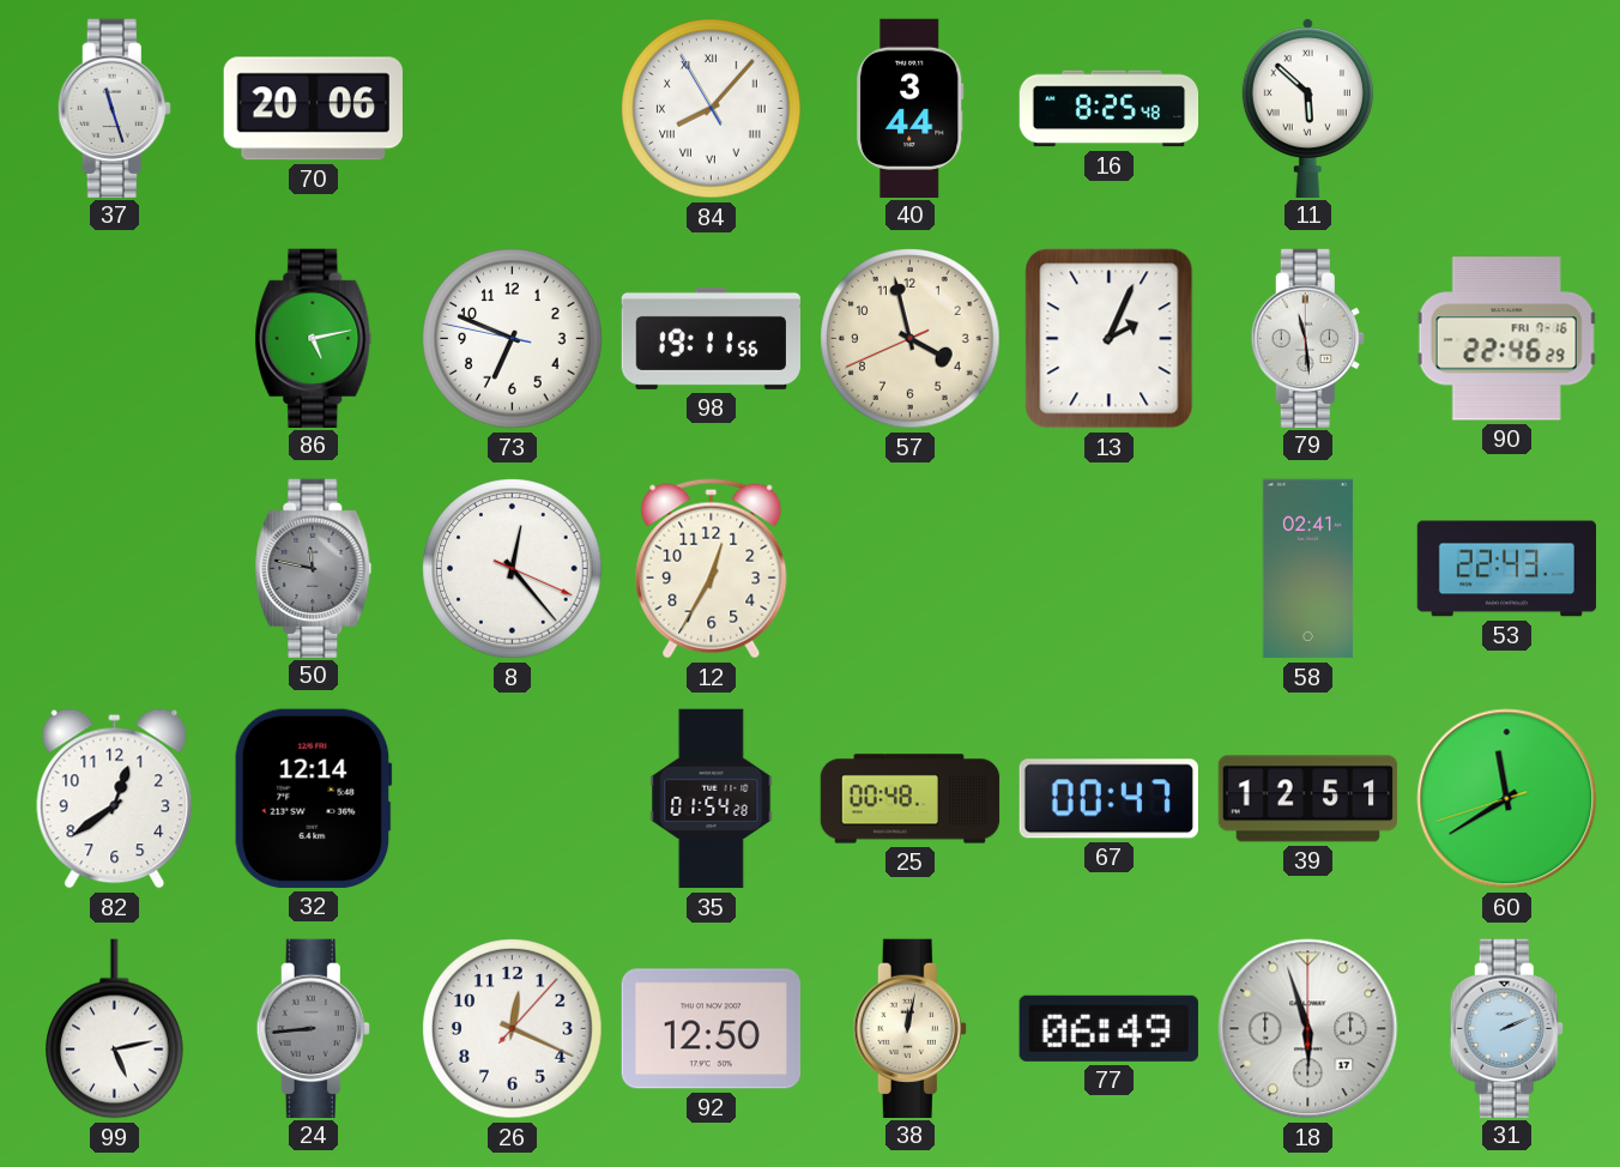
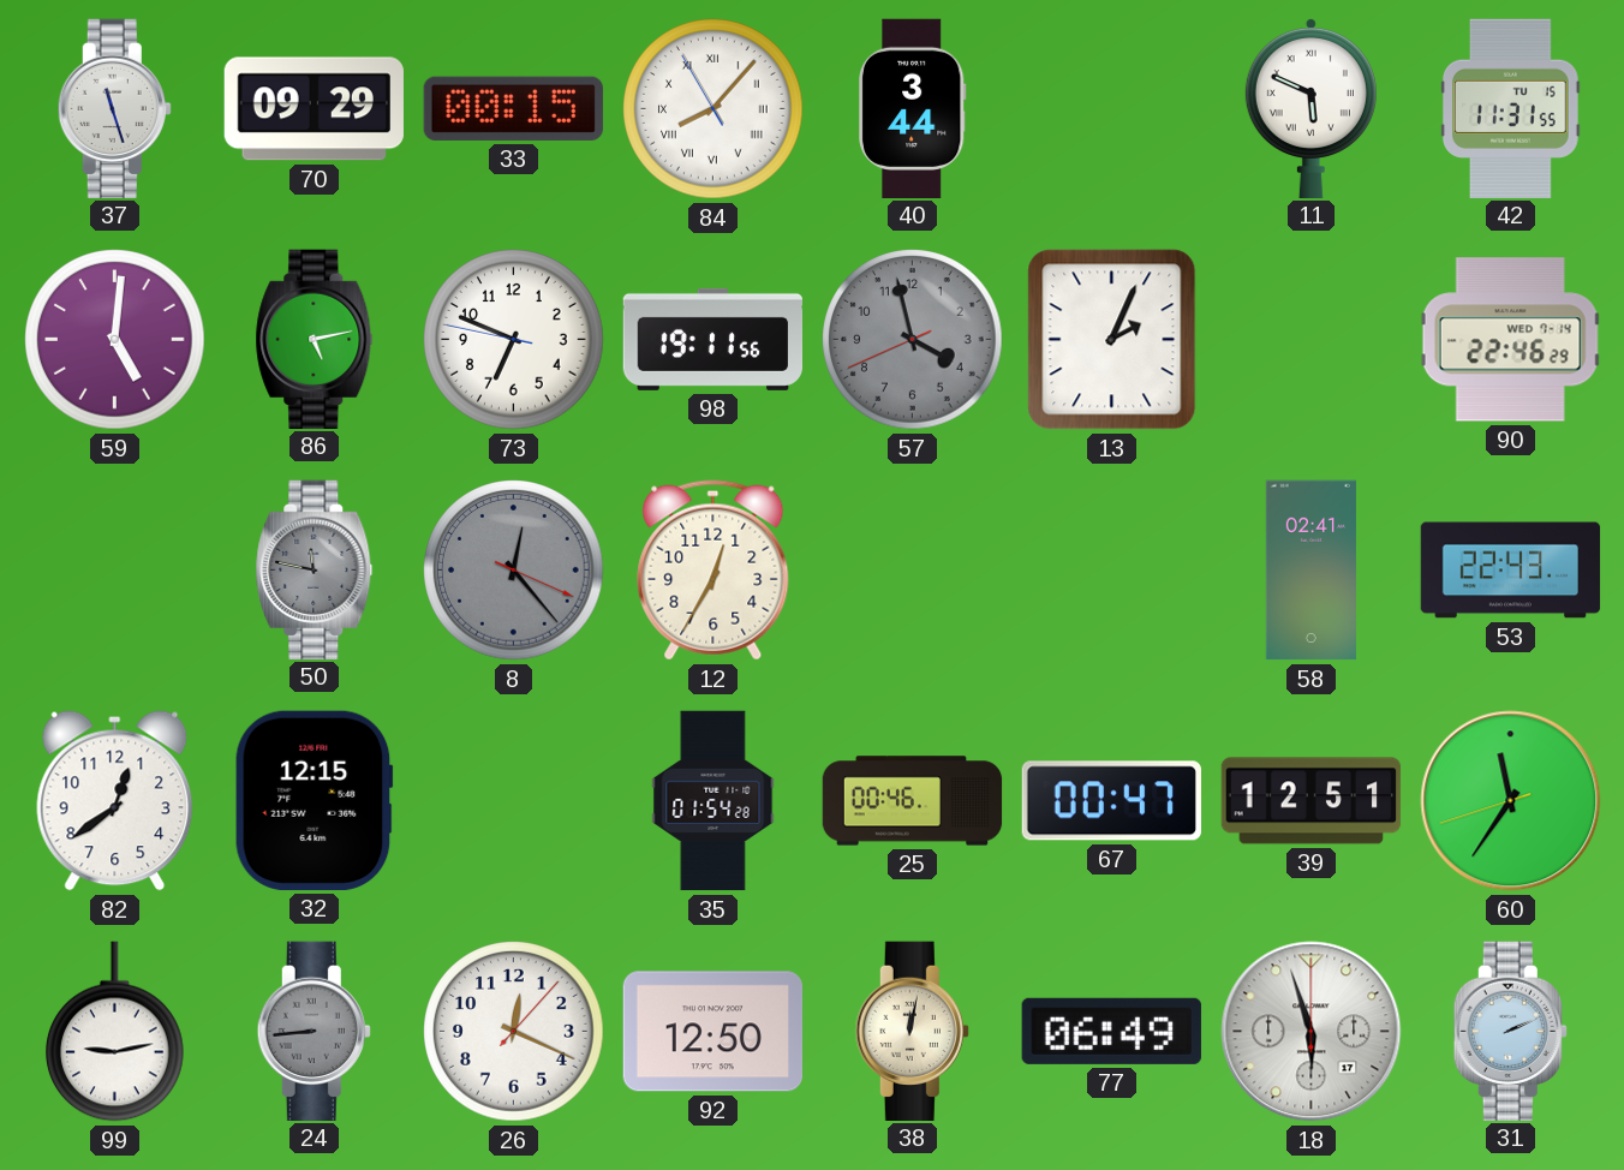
70: 20:06 -> 09:29 (314, 109)
33: none -> 00:15 (513, 108)
16: 8:25 -> none (1110, 109)
11: 5:52 -> 5:49 (1310, 107)
42: none -> 11:31 (1510, 108)
59: none -> 5:01 (115, 340)
57 dial: cream -> grey (913, 340)
79: 11:29 -> none (1307, 338)
90 date: FRI 7-16 -> WED 7-14 (1511, 340)
8 dial: white -> grey (514, 571)
32: 12:14 -> 12:15 (314, 800)
25: 00:48 -> 00:46 (913, 801)
60: 11:39 -> 11:35 (1511, 801)
99: 5:13 -> 9:13 (115, 1032)
